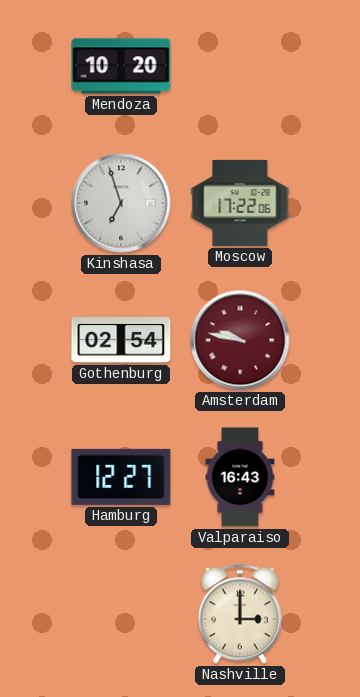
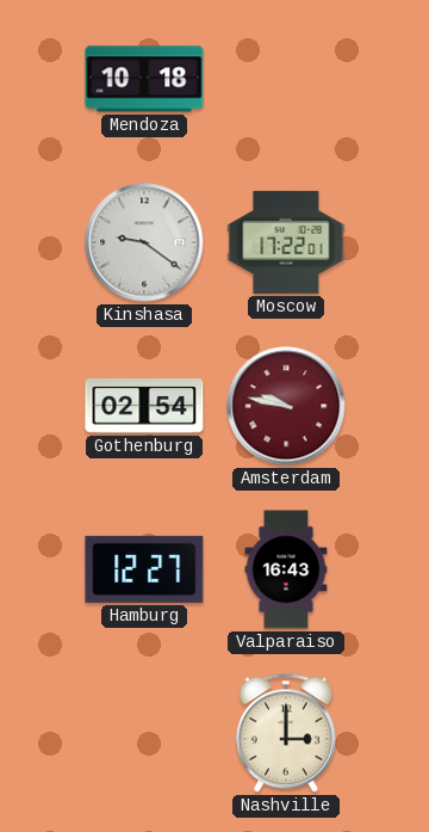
Mendoza: 10:20 -> 10:18 (144, 79)
Kinshasa: 6:57 -> 9:21 (144, 242)
Moscow: 17:22:06 -> 17:22:01 (286, 242)
